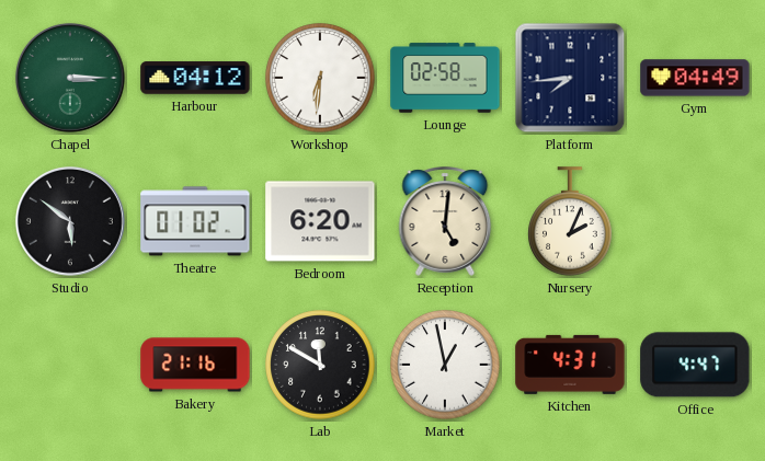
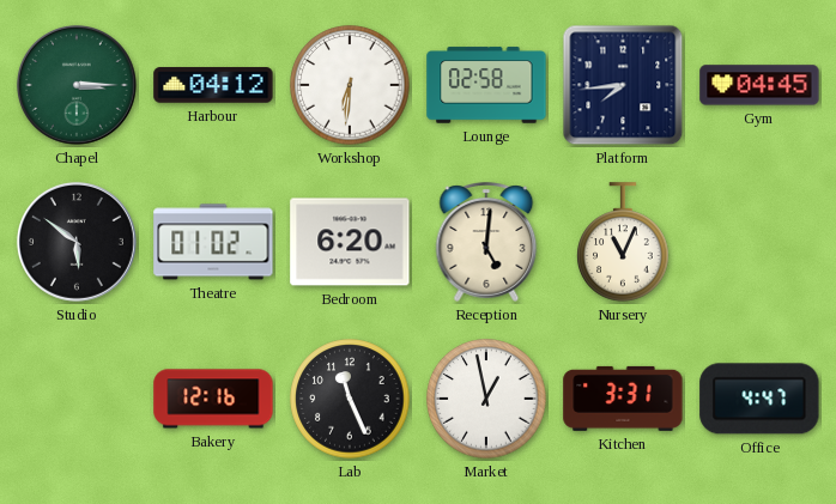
Gym: 04:49 -> 04:45 (759, 85)
Nursery: 2:04 -> 11:04 (623, 242)
Bakery: 21:16 -> 12:16 (213, 399)
Lab: 11:50 -> 11:26 (350, 399)
Kitchen: 4:31 -> 3:31 (623, 399)
